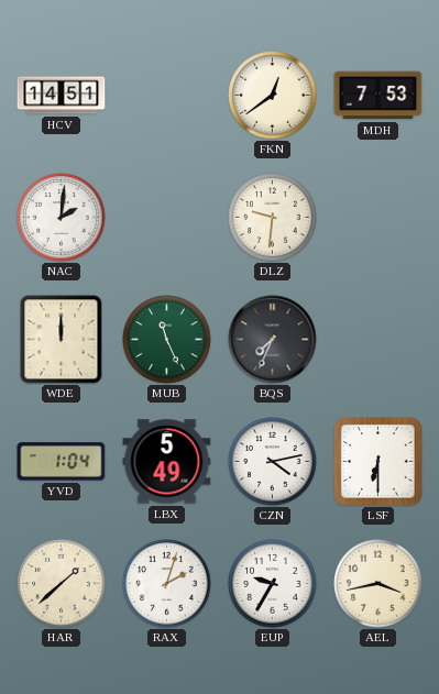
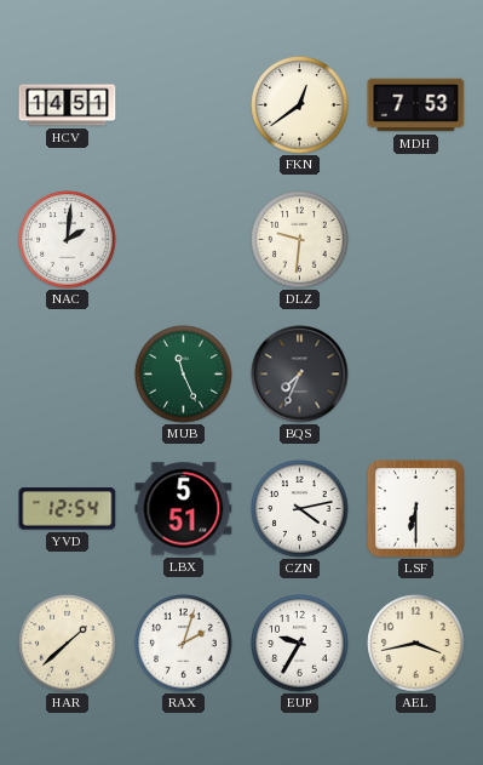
WDE: 12:00 -> none (62, 340)
YVD: 1:04 -> 12:54 (68, 509)
LBX: 5:49 -> 5:51 (184, 509)
